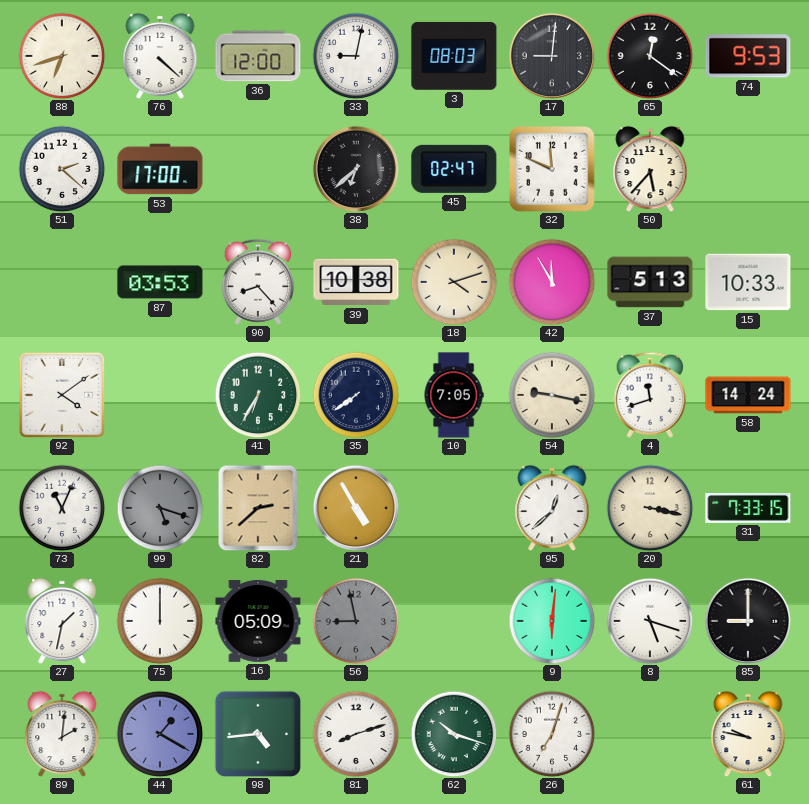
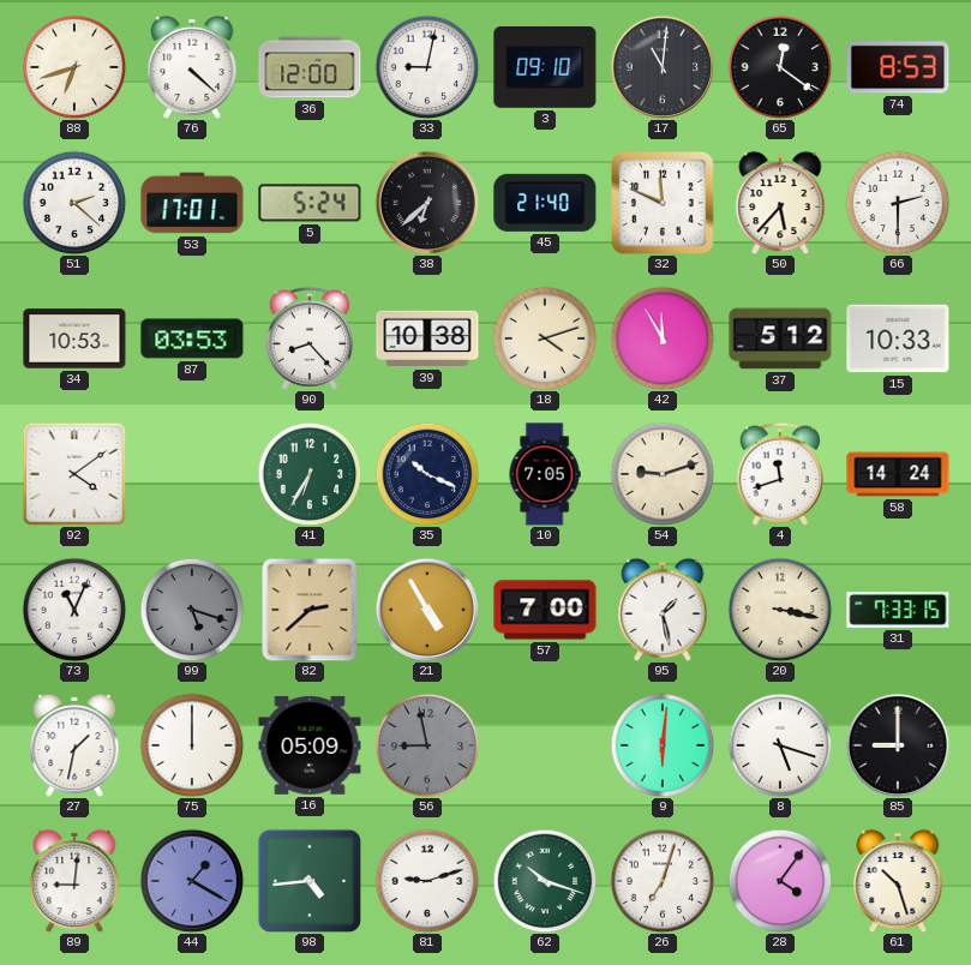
3: 08:03 -> 09:10 (545, 67)
17: 9:01 -> 11:01 (663, 67)
74: 9:53 -> 8:53 (898, 67)
53: 17:00 -> 17:01 (192, 203)
5: none -> 5:24 (310, 203)
45: 02:47 -> 21:40 (545, 203)
66: none -> 2:30 (898, 203)
34: none -> 10:53 (74, 338)
37: 5:13 -> 5:12 (780, 338)
35: 7:39 -> 10:19 (427, 474)
54: 9:17 -> 9:12 (663, 474)
57: none -> 7:00 (545, 610)
95: 12:38 -> 1:28 (663, 610)
89: 2:01 -> 9:01 (74, 881)
81: 8:12 -> 9:12 (427, 881)
28: none -> 4:06 (780, 881)
61: 9:47 -> 10:27 (898, 881)
